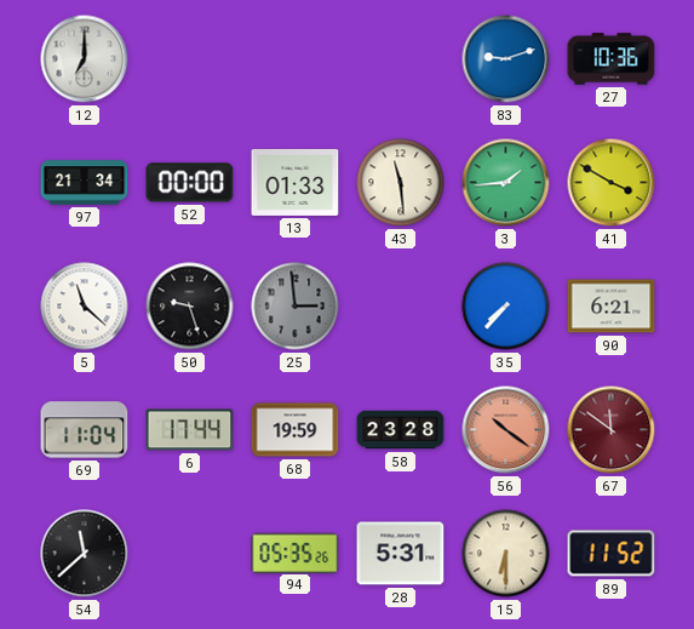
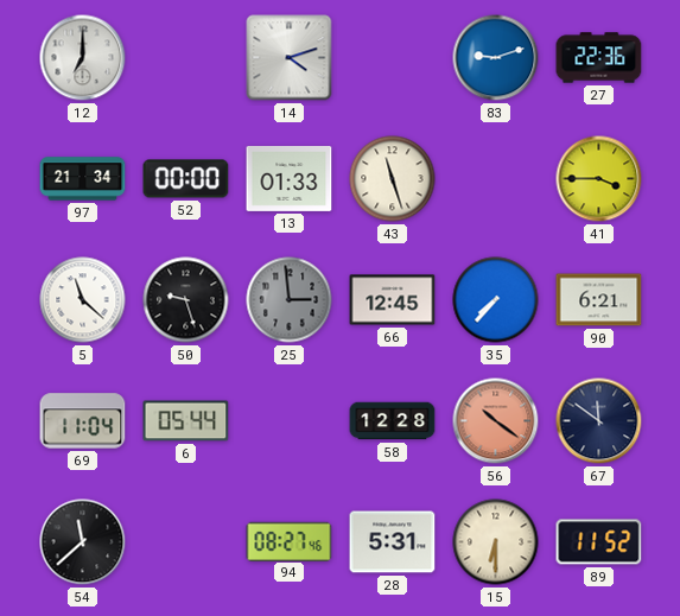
14: none -> 4:12 (290, 58)
27: 10:36 -> 22:36 (599, 58)
43: 11:29 -> 11:27 (393, 179)
3: 1:44 -> none (506, 183)
41: 3:50 -> 3:45 (599, 179)
66: none -> 12:45 (393, 300)
6: 17:44 -> 05:44 (186, 421)
68: 19:59 -> none (296, 430)
58: 23:28 -> 12:28 (393, 421)
67 dial: burgundy -> navy (599, 421)
94: 05:35 -> 08:27 (290, 541)
